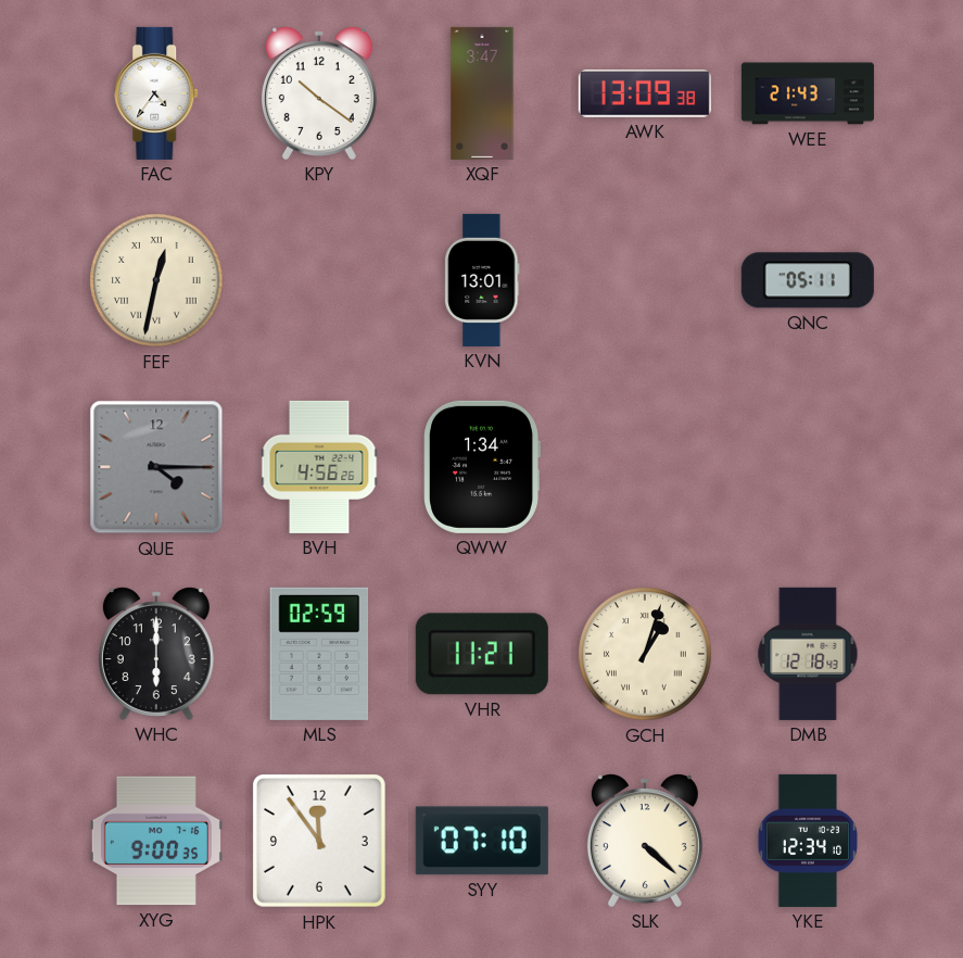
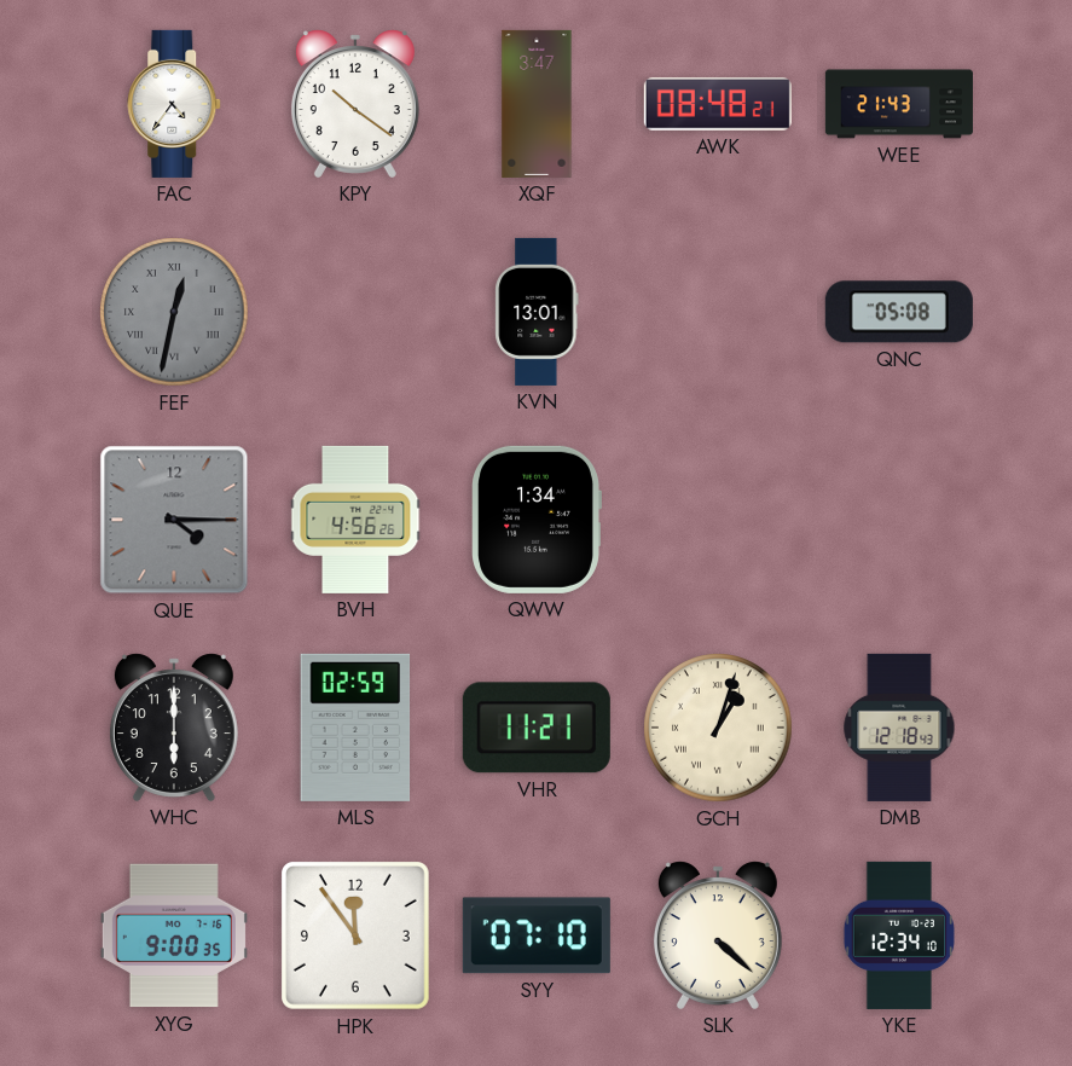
AWK: 13:09 -> 08:48 (718, 104)
FEF dial: cream -> grey (174, 312)
QNC: 05:11 -> 05:08 (899, 312)
